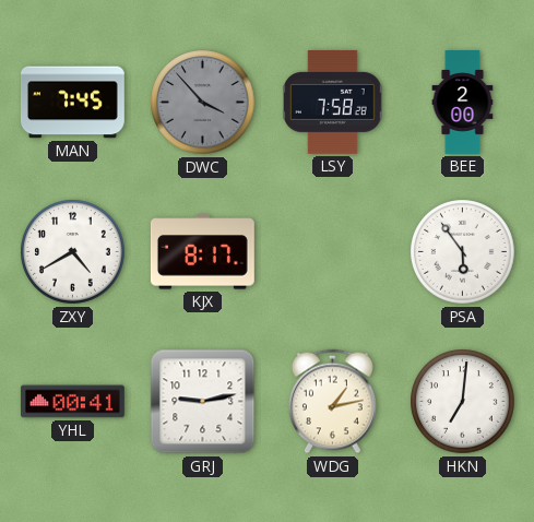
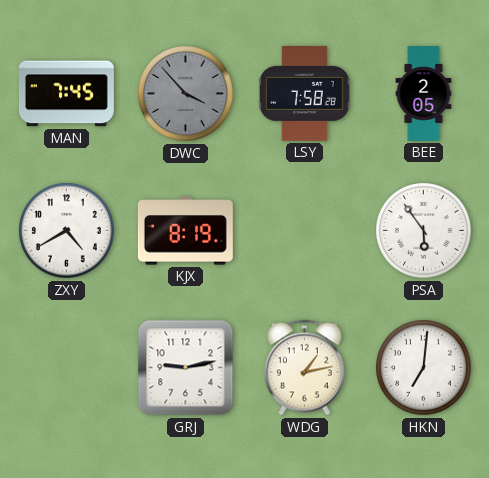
BEE: 2:00 -> 2:05 (424, 94)
KJX: 8:17 -> 8:19 (185, 231)
YHL: 00:41 -> none (72, 402)
